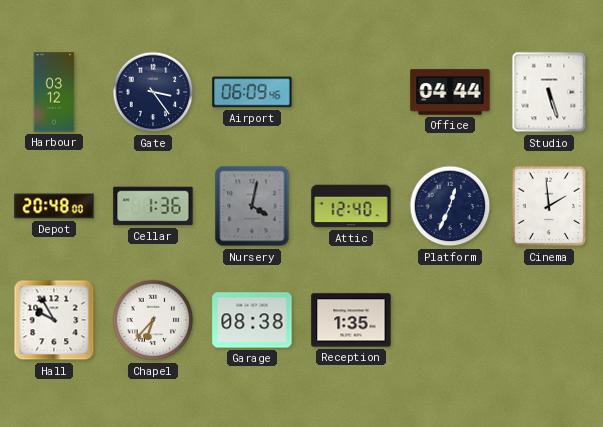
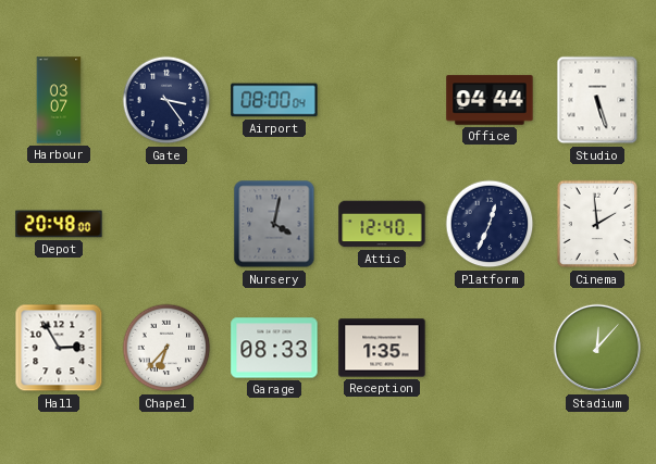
Harbour: 03:12 -> 03:07 (59, 100)
Airport: 06:09 -> 08:00 (274, 100)
Cellar: 1:36 -> none (153, 206)
Hall: 9:55 -> 2:55 (59, 348)
Garage: 08:38 -> 08:33 (274, 348)
Stadium: none -> 12:07 (597, 348)
